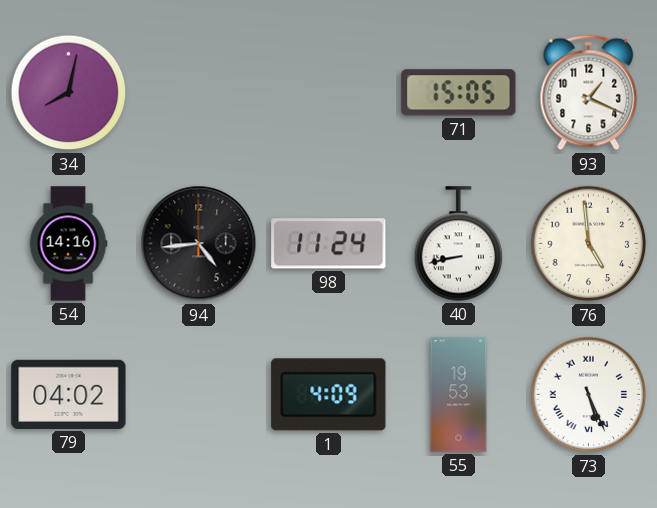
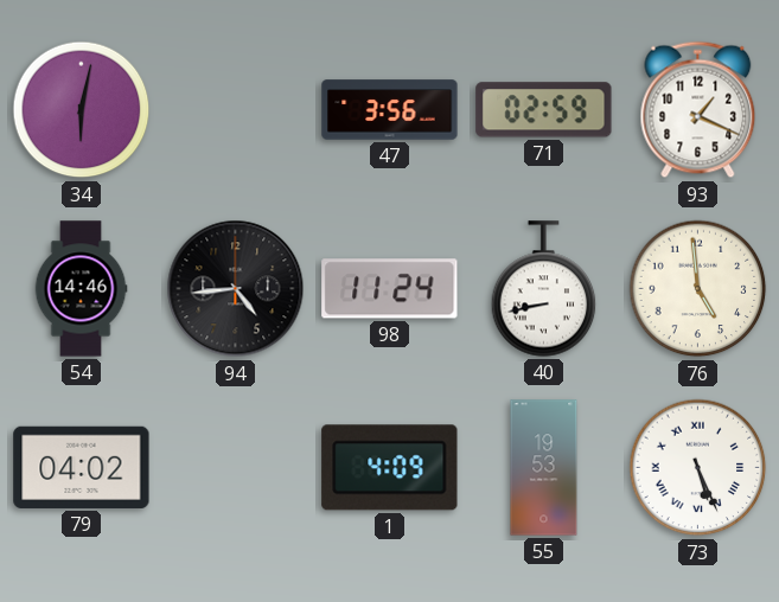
34: 8:02 -> 6:02 (82, 110)
47: none -> 3:56 (390, 110)
71: 15:05 -> 02:59 (544, 110)
54: 14:16 -> 14:46 (81, 289)
